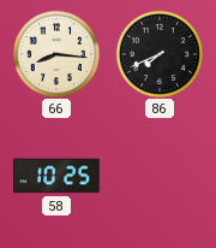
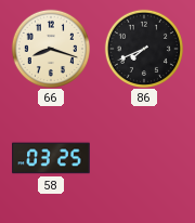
66: 8:16 -> 8:18 (50, 48)
58: 10:25 -> 03:25 (51, 158)
